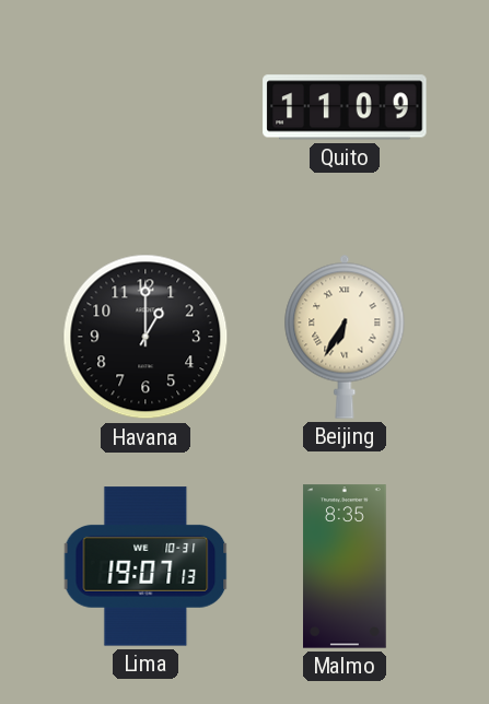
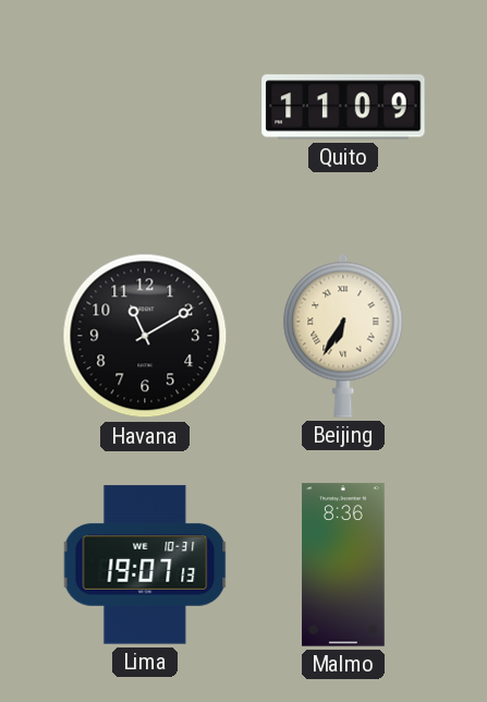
Havana: 1:00 -> 11:10 (145, 336)
Malmo: 8:35 -> 8:36 (344, 565)
